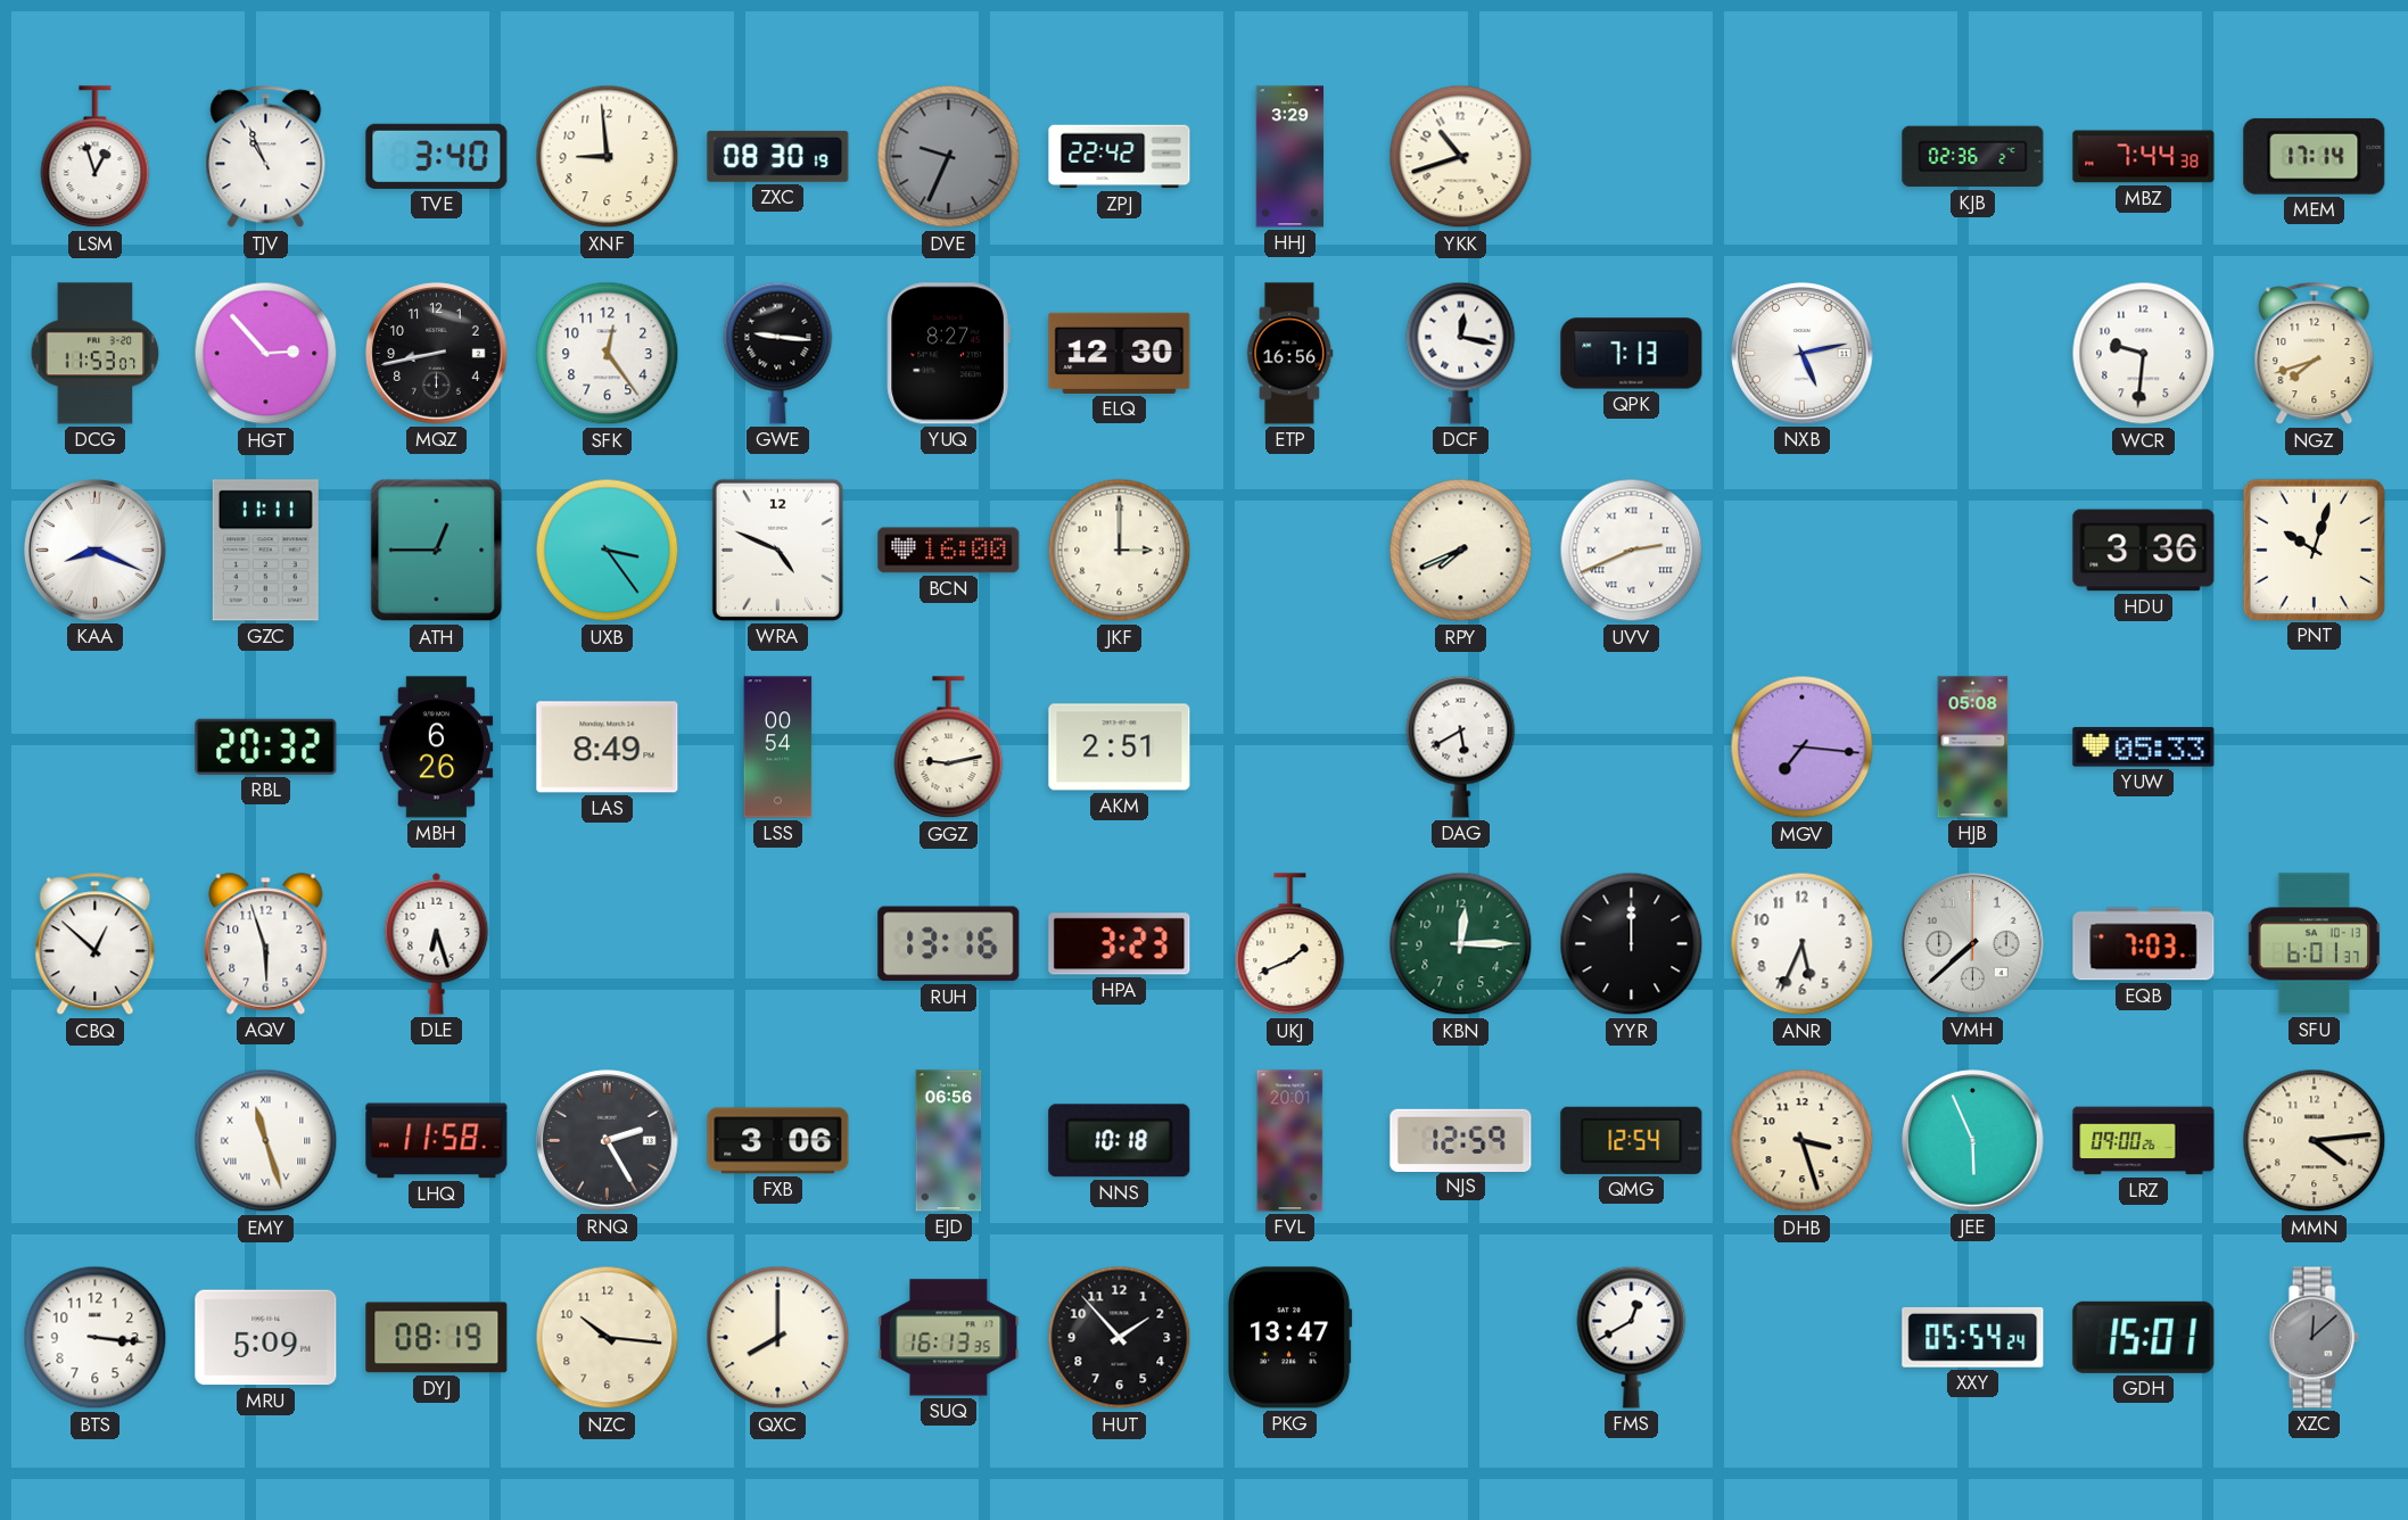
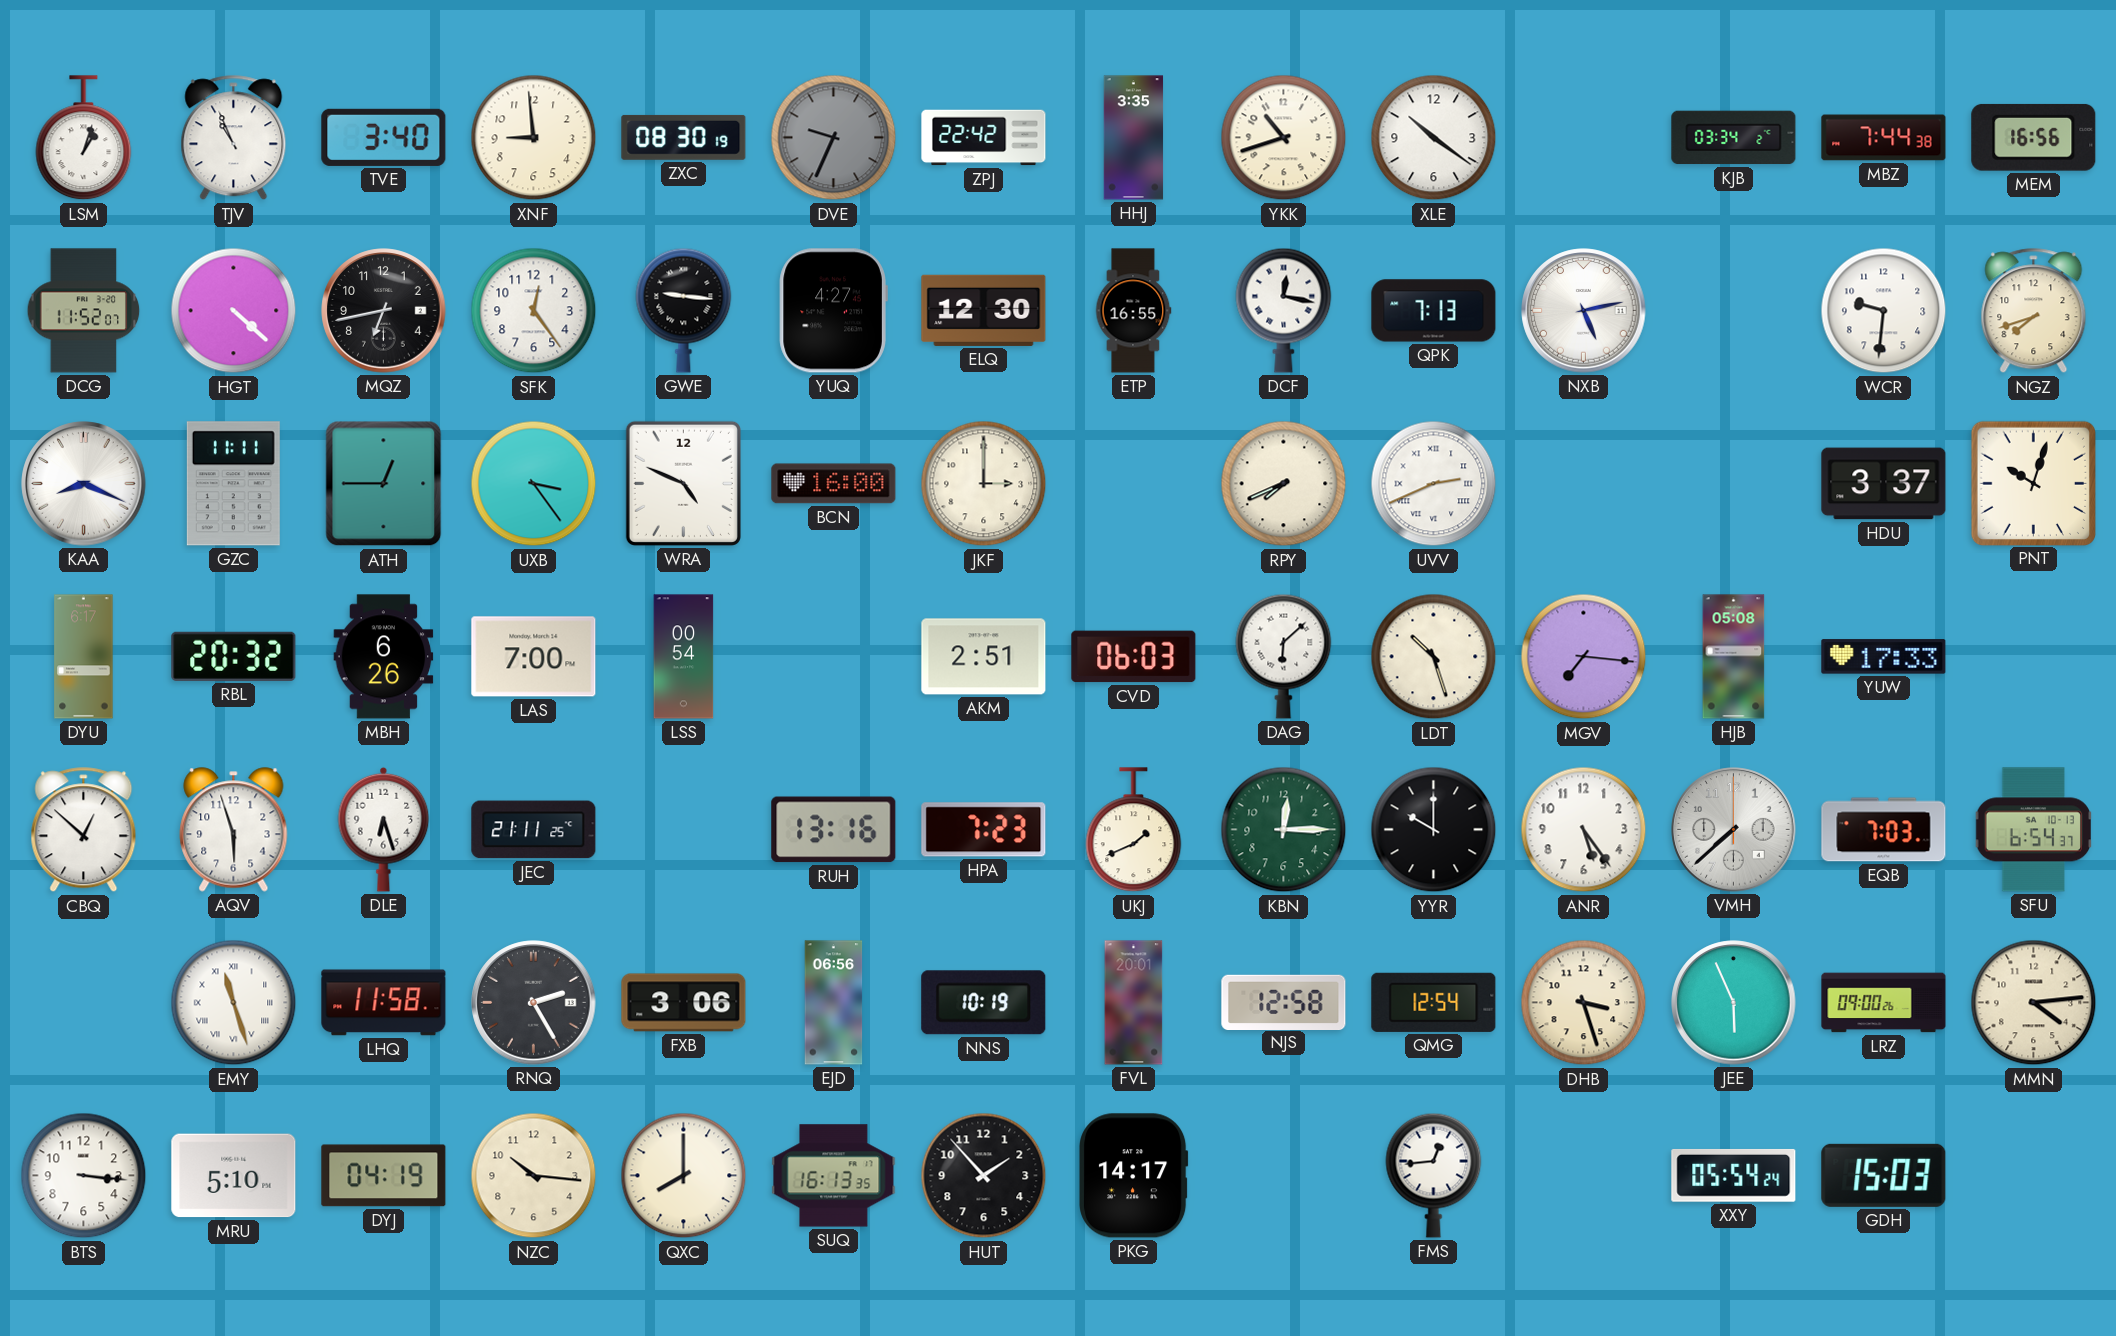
LSM: 12:57 -> 1:03 (84, 138)
HHJ: 3:29 -> 3:35 (1134, 138)
XLE: none -> 10:21 (1434, 138)
KJB: 02:36 -> 03:34 (1734, 138)
MEM: 17:14 -> 16:56 (2034, 137)
DCG: 11:53 -> 11:52 (84, 311)
HGT: 2:53 -> 4:22 (234, 311)
MQZ: 8:43 -> 6:43 (384, 311)
YUQ: 8:27 -> 4:27 (833, 311)
ETP: 16:56 -> 16:55 (1133, 311)
HDU: 3:36 -> 3:37 (1884, 484)
DYU: none -> 6:17 (84, 657)
LAS: 8:49 -> 7:00 (534, 657)
GGZ: 9:13 -> none (949, 747)
CVD: none -> 06:03 (1134, 657)
DAG: 5:40 -> 6:08 (1284, 656)
LDT: none -> 10:27 (1434, 657)
YUW: 05:33 -> 17:33 (1884, 657)
JEC: none -> 21:11 (534, 830)
HPA: 3:23 -> 7:23 (984, 830)
YYR: 12:00 -> 10:00 (1434, 830)
ANR: 5:34 -> 5:24 (1584, 830)
SFU: 6:01 -> 6:54 (2034, 830)
NNS: 10:18 -> 10:19 (984, 1003)
NJS: 12:59 -> 12:58 (1284, 1002)
MRU: 5:09 -> 5:10 (234, 1176)
DYJ: 08:19 -> 04:19 (384, 1176)
PKG: 13:47 -> 14:17 (1134, 1176)
FMS: 12:40 -> 12:44 (1434, 1175)
GDH: 15:01 -> 15:03 (1884, 1175)
XZC: 12:08 -> none (2314, 1338)
